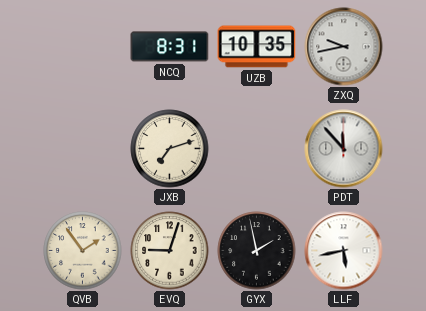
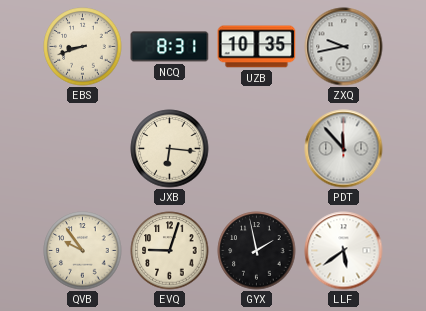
EBS: none -> 8:42 (83, 47)
JXB: 7:12 -> 6:16 (170, 149)
QVB: 1:54 -> 9:54 (83, 251)
LLF: 5:43 -> 5:39 (344, 251)
